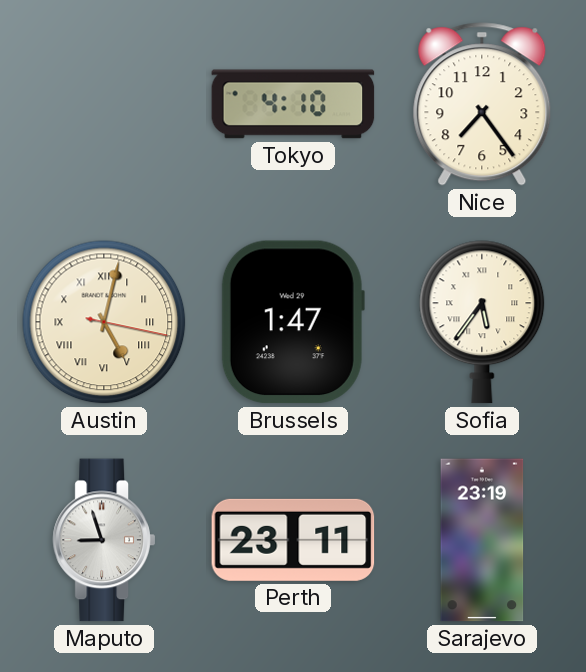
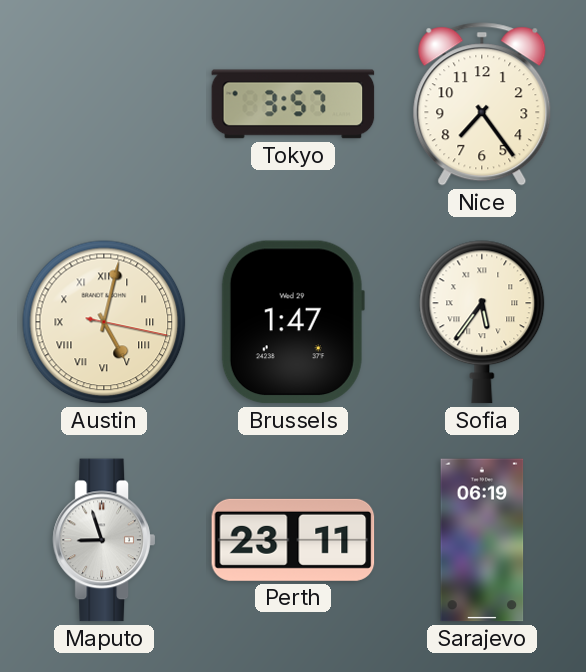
Tokyo: 4:10 -> 3:57 (293, 104)
Sarajevo: 23:19 -> 06:19 (482, 540)
